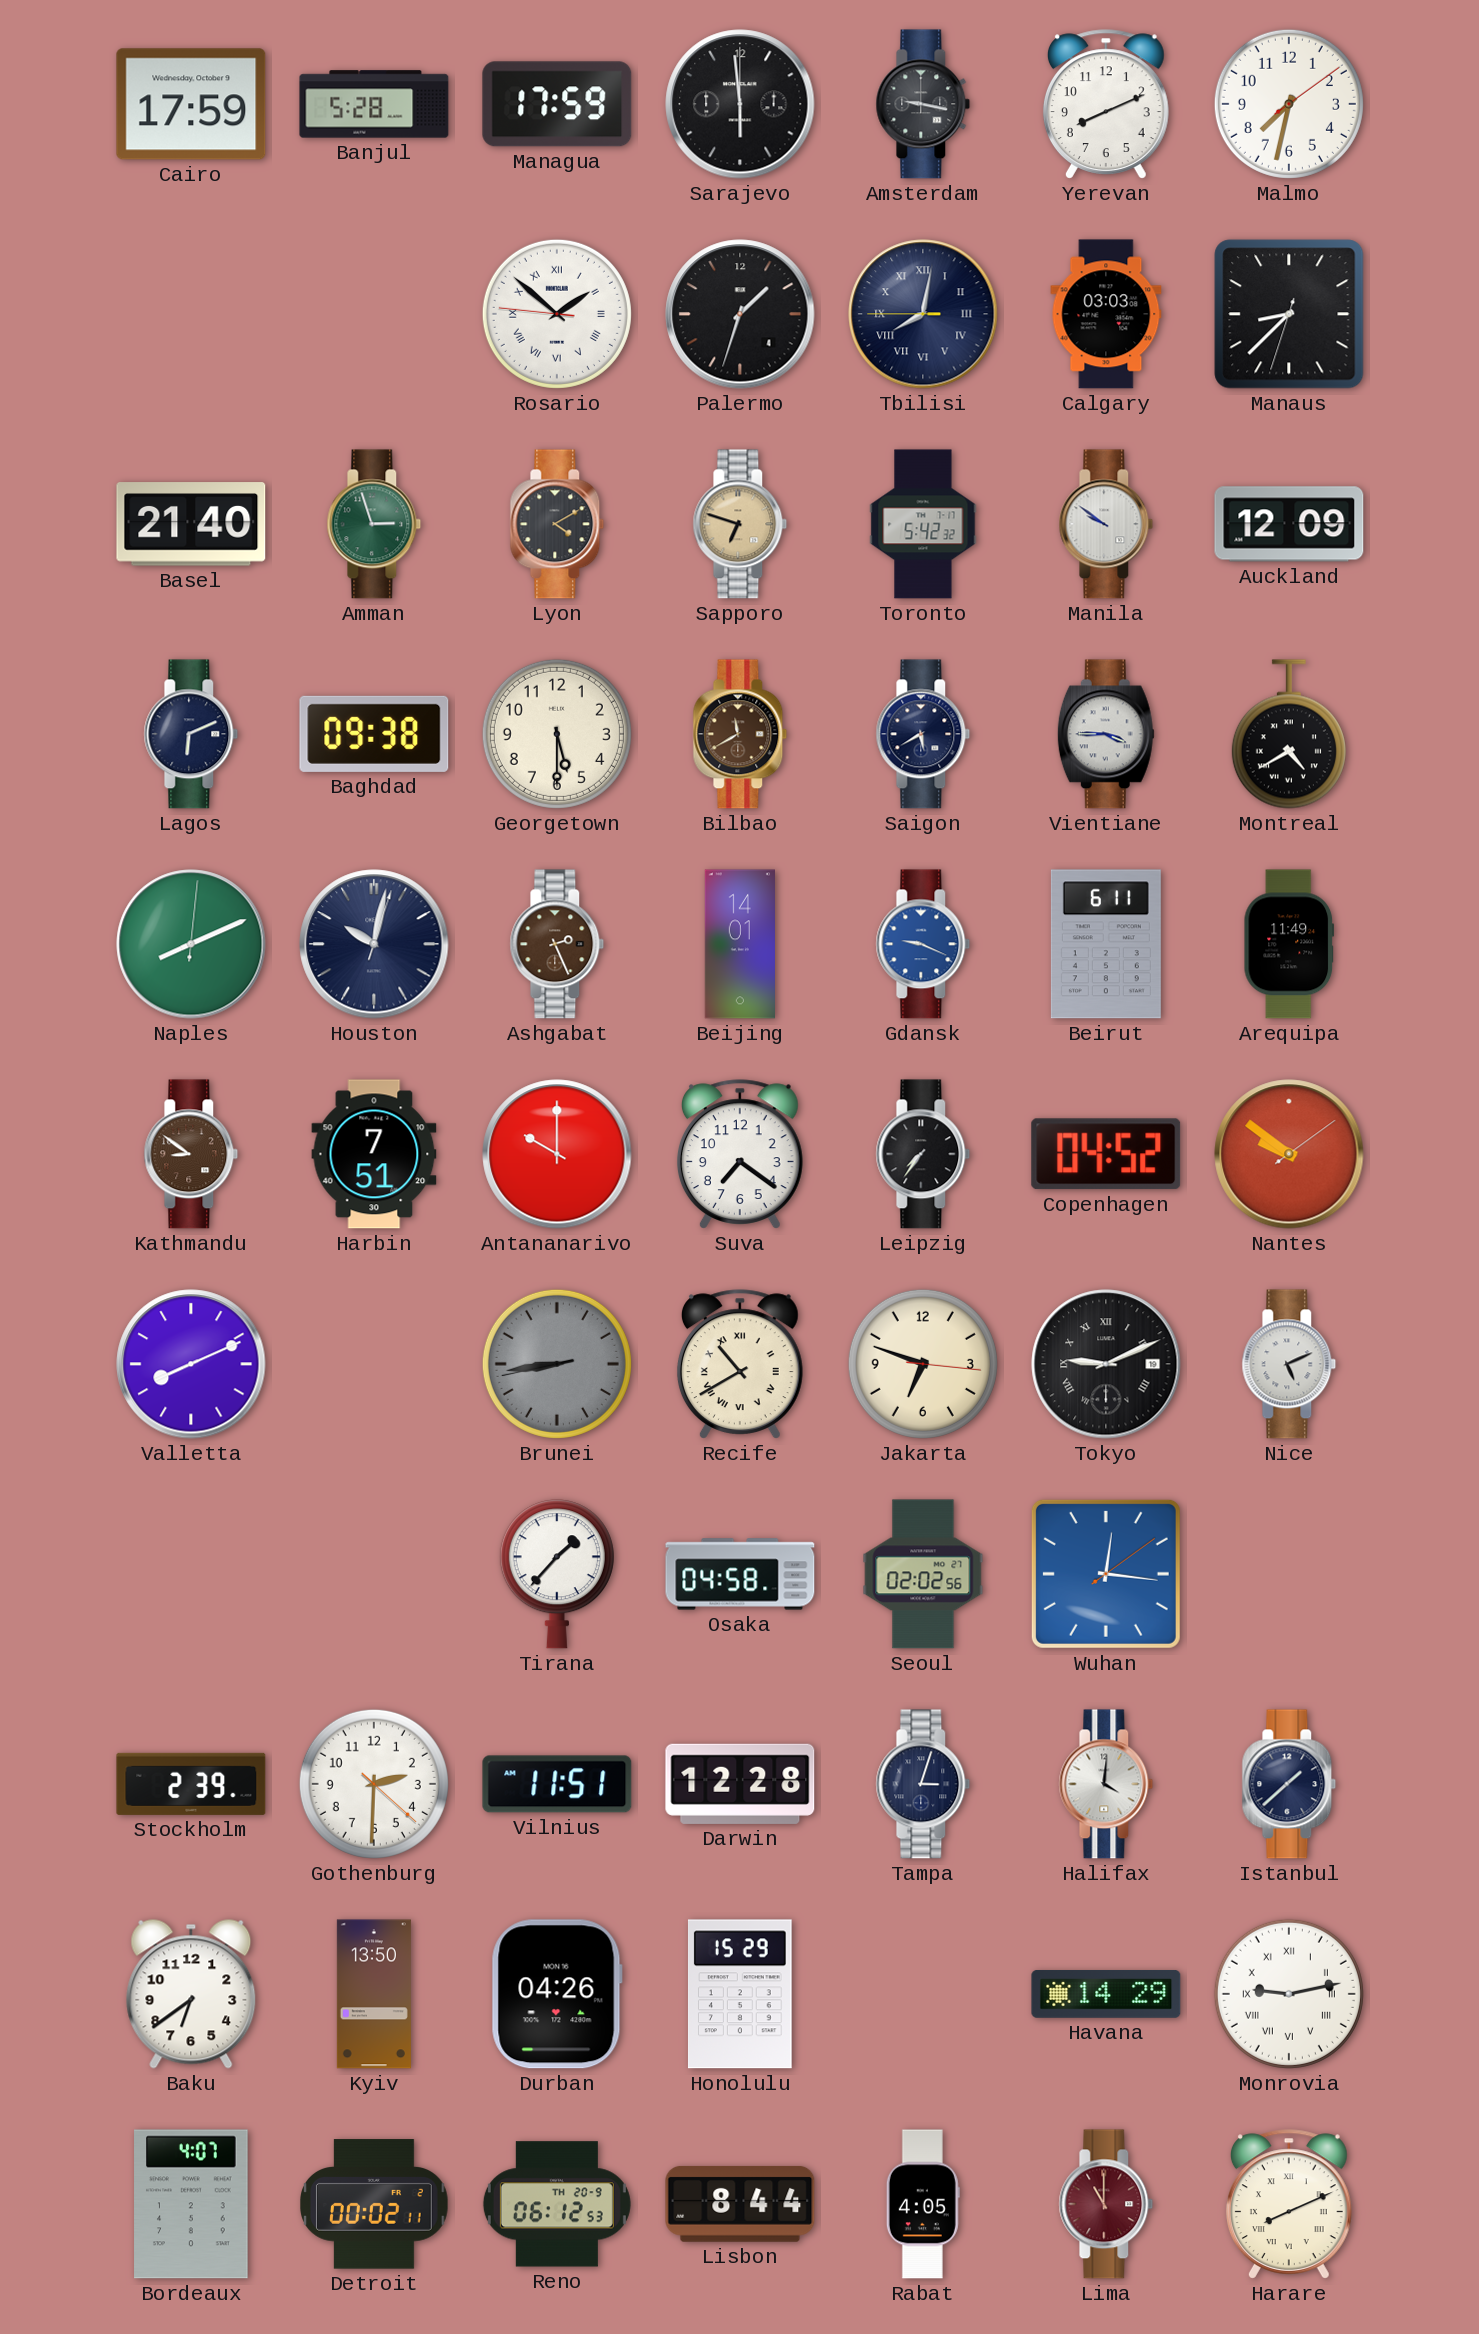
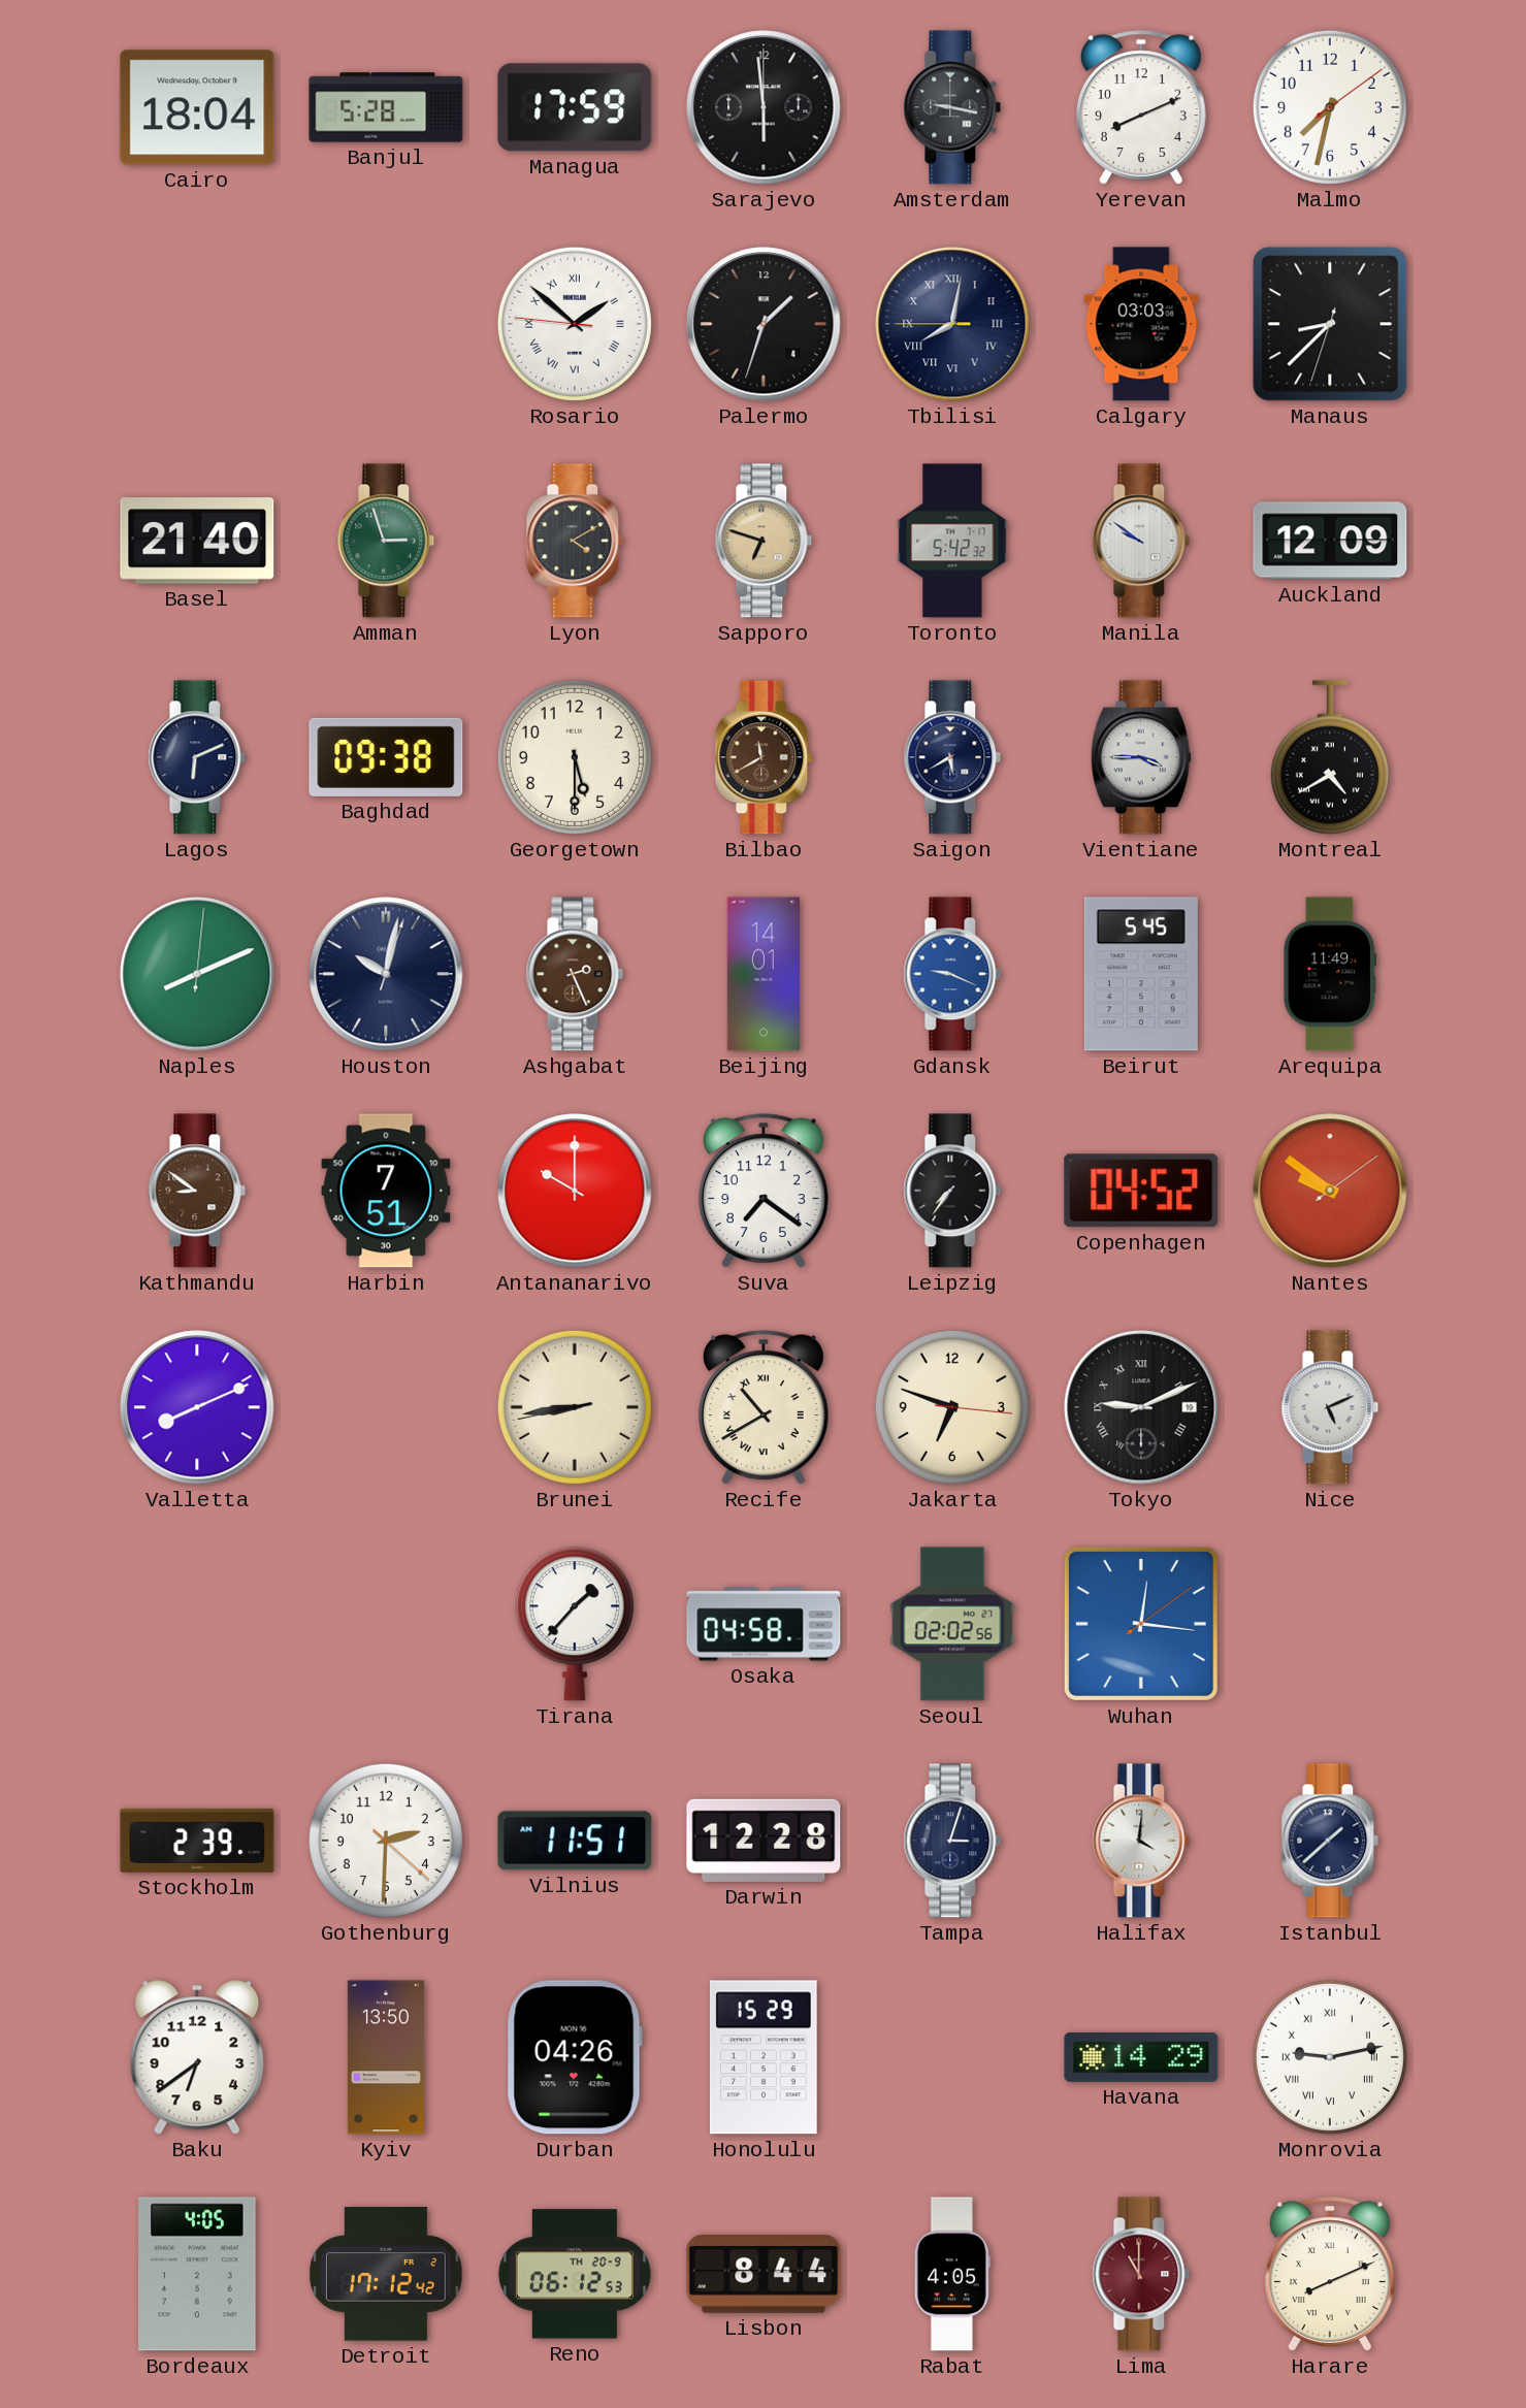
Cairo: 17:59 -> 18:04 (197, 107)
Beirut: 6:11 -> 5:45 (1141, 974)
Brunei dial: grey -> cream (575, 1407)
Bordeaux: 4:07 -> 4:05 (197, 2274)
Detroit: 00:02 -> 17:12 (386, 2274)
